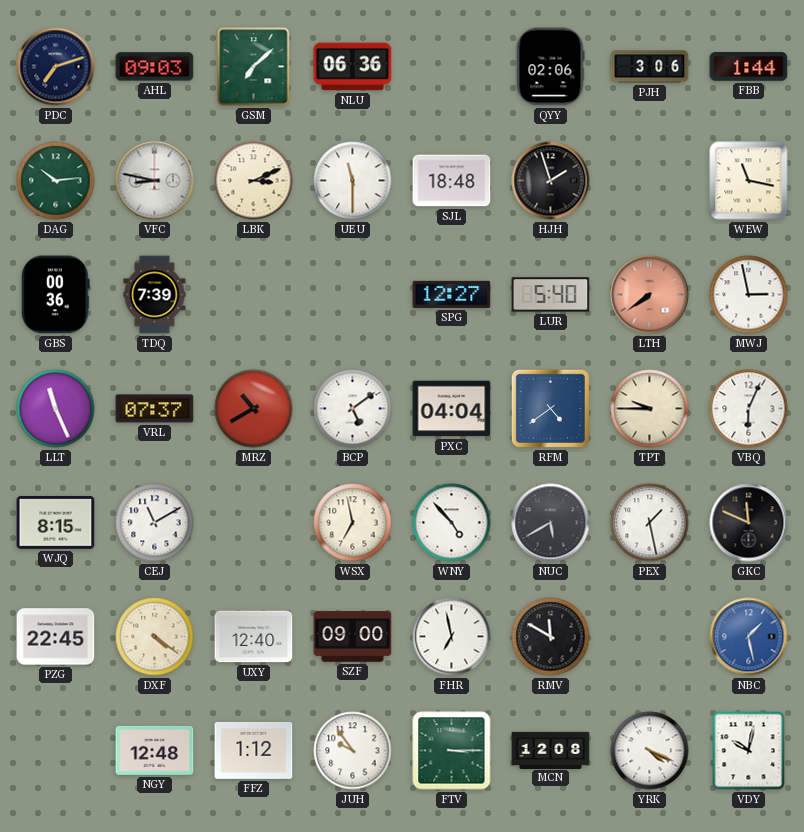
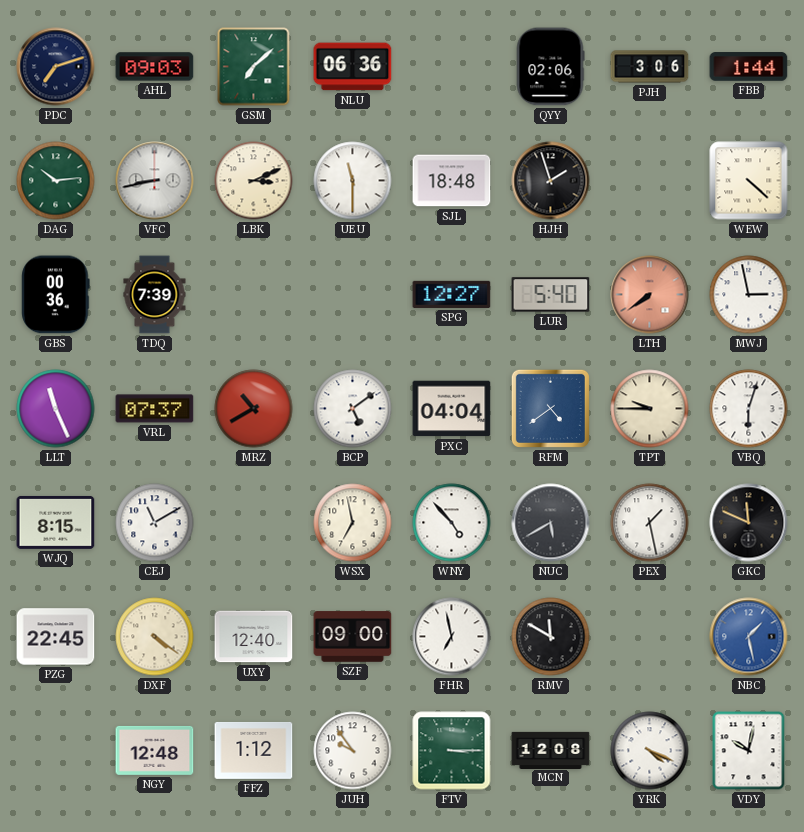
VFC: 8:47 -> 8:43 (155, 181)
WEW: 11:17 -> 4:22 (749, 181)
VBQ: 6:04 -> 6:03 (749, 409)
